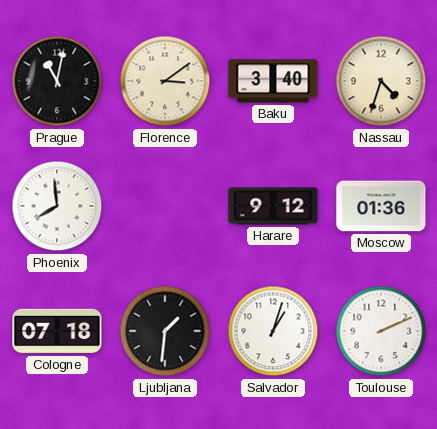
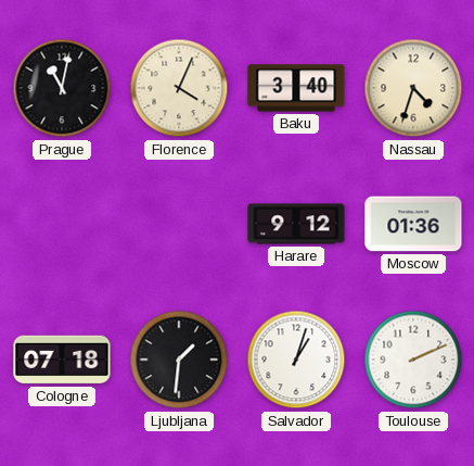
Florence: 3:09 -> 4:04 (179, 88)
Phoenix: 7:59 -> none (57, 206)
